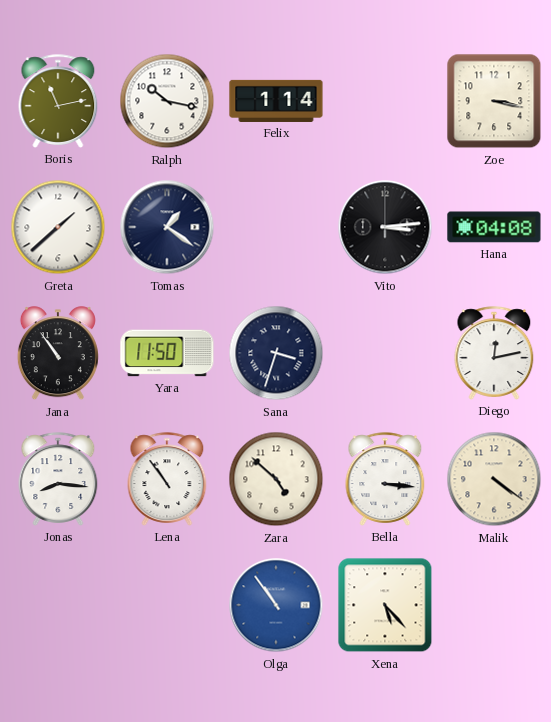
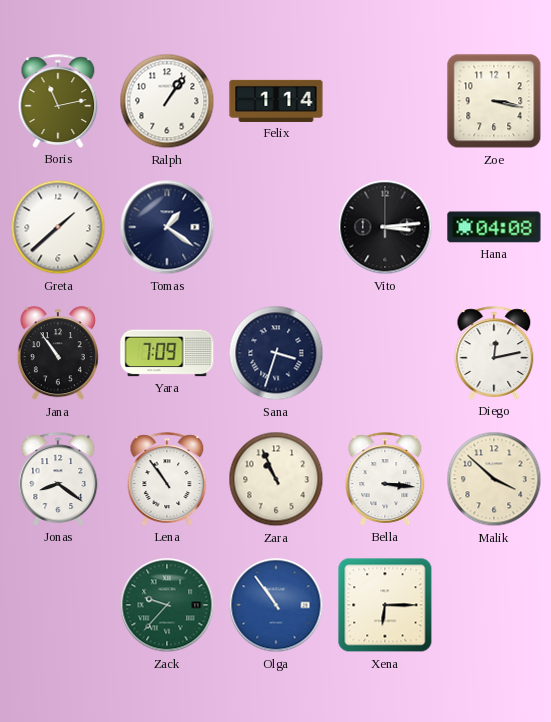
Ralph: 10:17 -> 1:06 (167, 101)
Yara: 11:50 -> 7:09 (167, 353)
Jonas: 8:16 -> 8:21 (58, 479)
Zara: 4:52 -> 10:56 (276, 479)
Malik: 4:21 -> 3:52 (494, 479)
Zack: none -> 9:37 (167, 605)
Xena: 5:23 -> 6:15 (385, 605)
